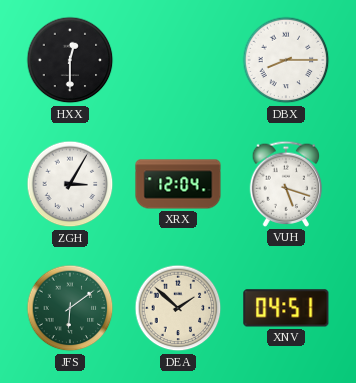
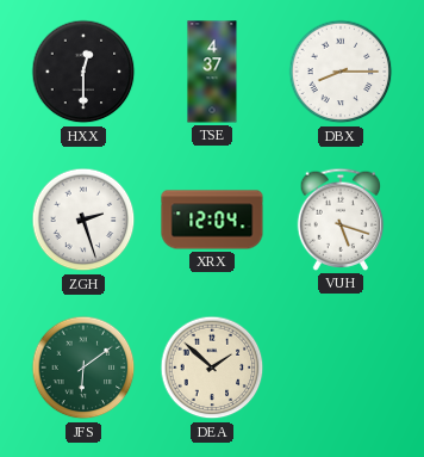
TSE: none -> 4:37 (212, 72)
ZGH: 3:05 -> 2:27 (83, 220)
XNV: 04:51 -> none (286, 308)
